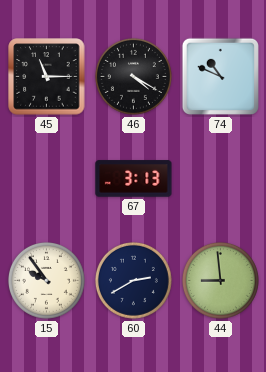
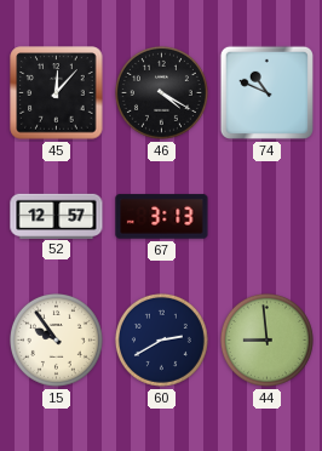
45: 11:15 -> 12:07 (57, 93)
52: none -> 12:57 (57, 216)
